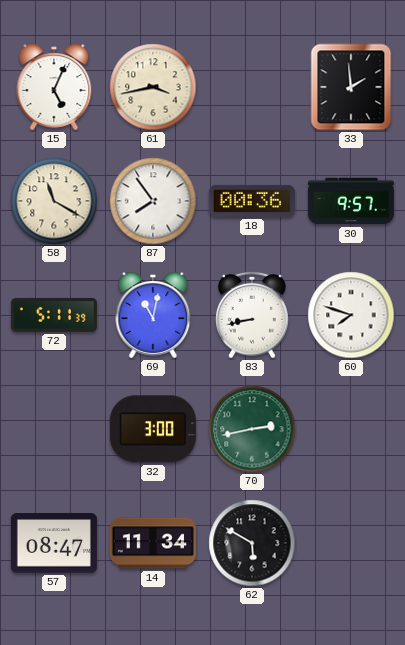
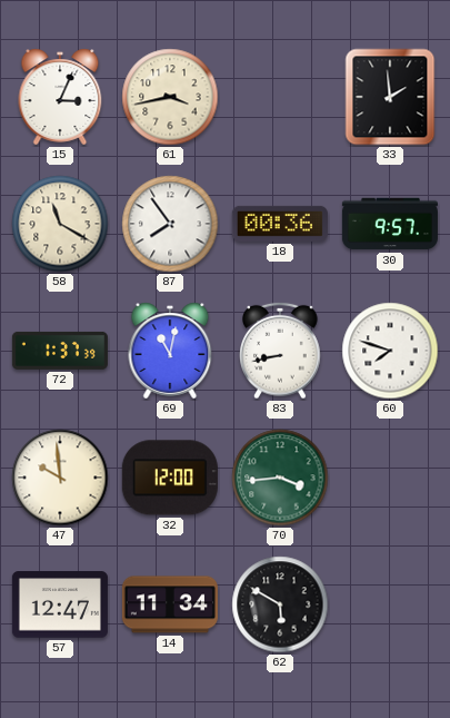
15: 5:04 -> 3:04 (60, 97)
72: 5:11 -> 1:37 (60, 351)
47: none -> 9:59 (60, 478)
32: 3:00 -> 12:00 (170, 478)
70: 2:43 -> 3:44 (280, 478)
57: 08:47 -> 12:47 (60, 604)
